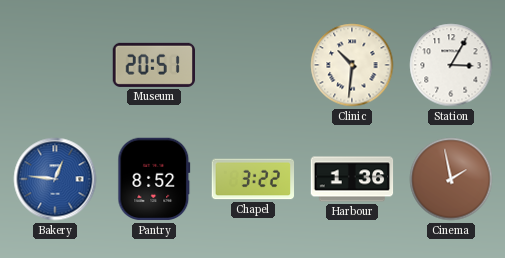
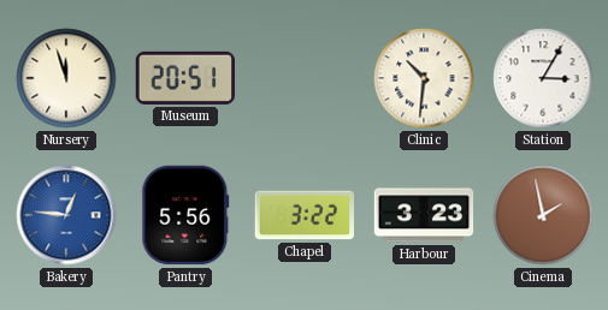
Nursery: none -> 11:57 (66, 78)
Pantry: 8:52 -> 5:56 (185, 215)
Harbour: 1:36 -> 3:23 (424, 215)
